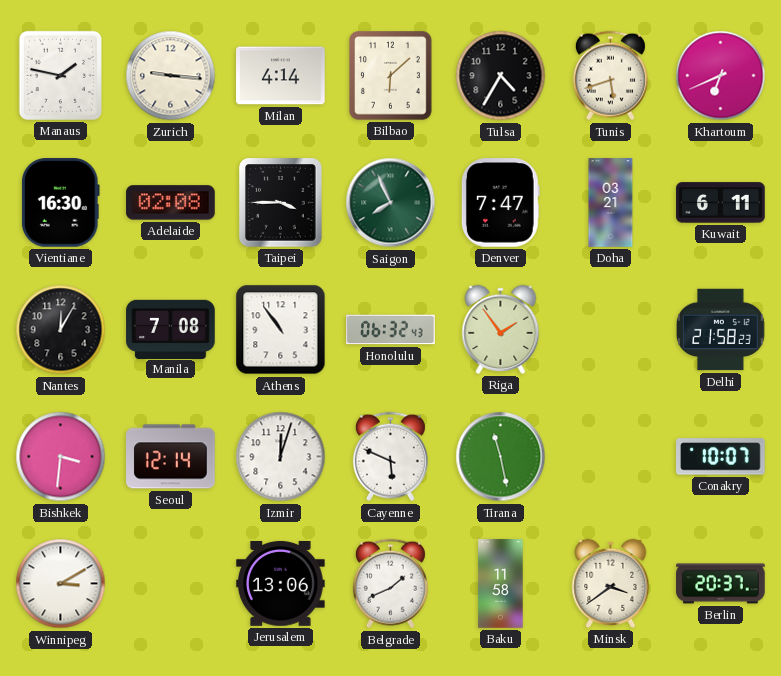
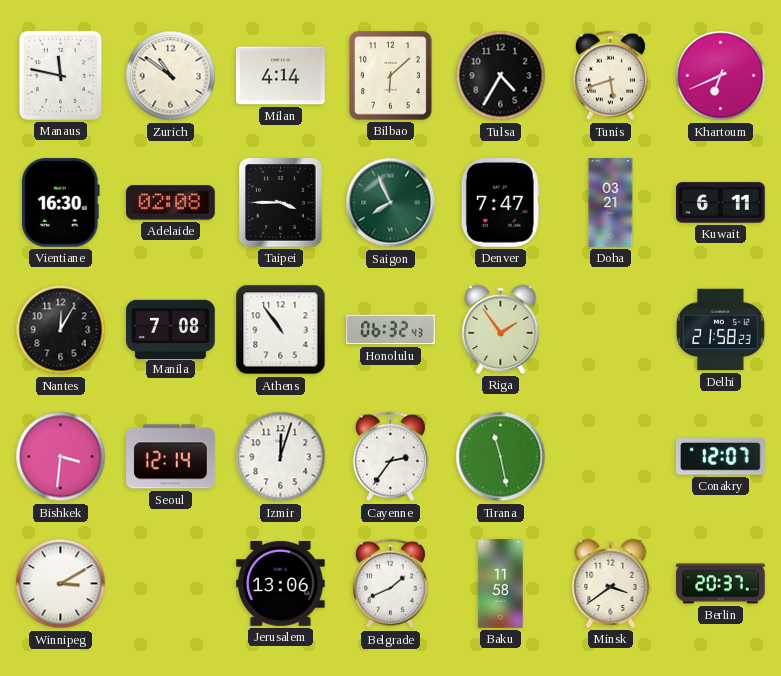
Manaus: 1:47 -> 11:47 (60, 75)
Zurich: 9:16 -> 10:51 (171, 76)
Cayenne: 5:49 -> 2:36 (390, 457)
Conakry: 10:07 -> 12:07 (721, 457)
